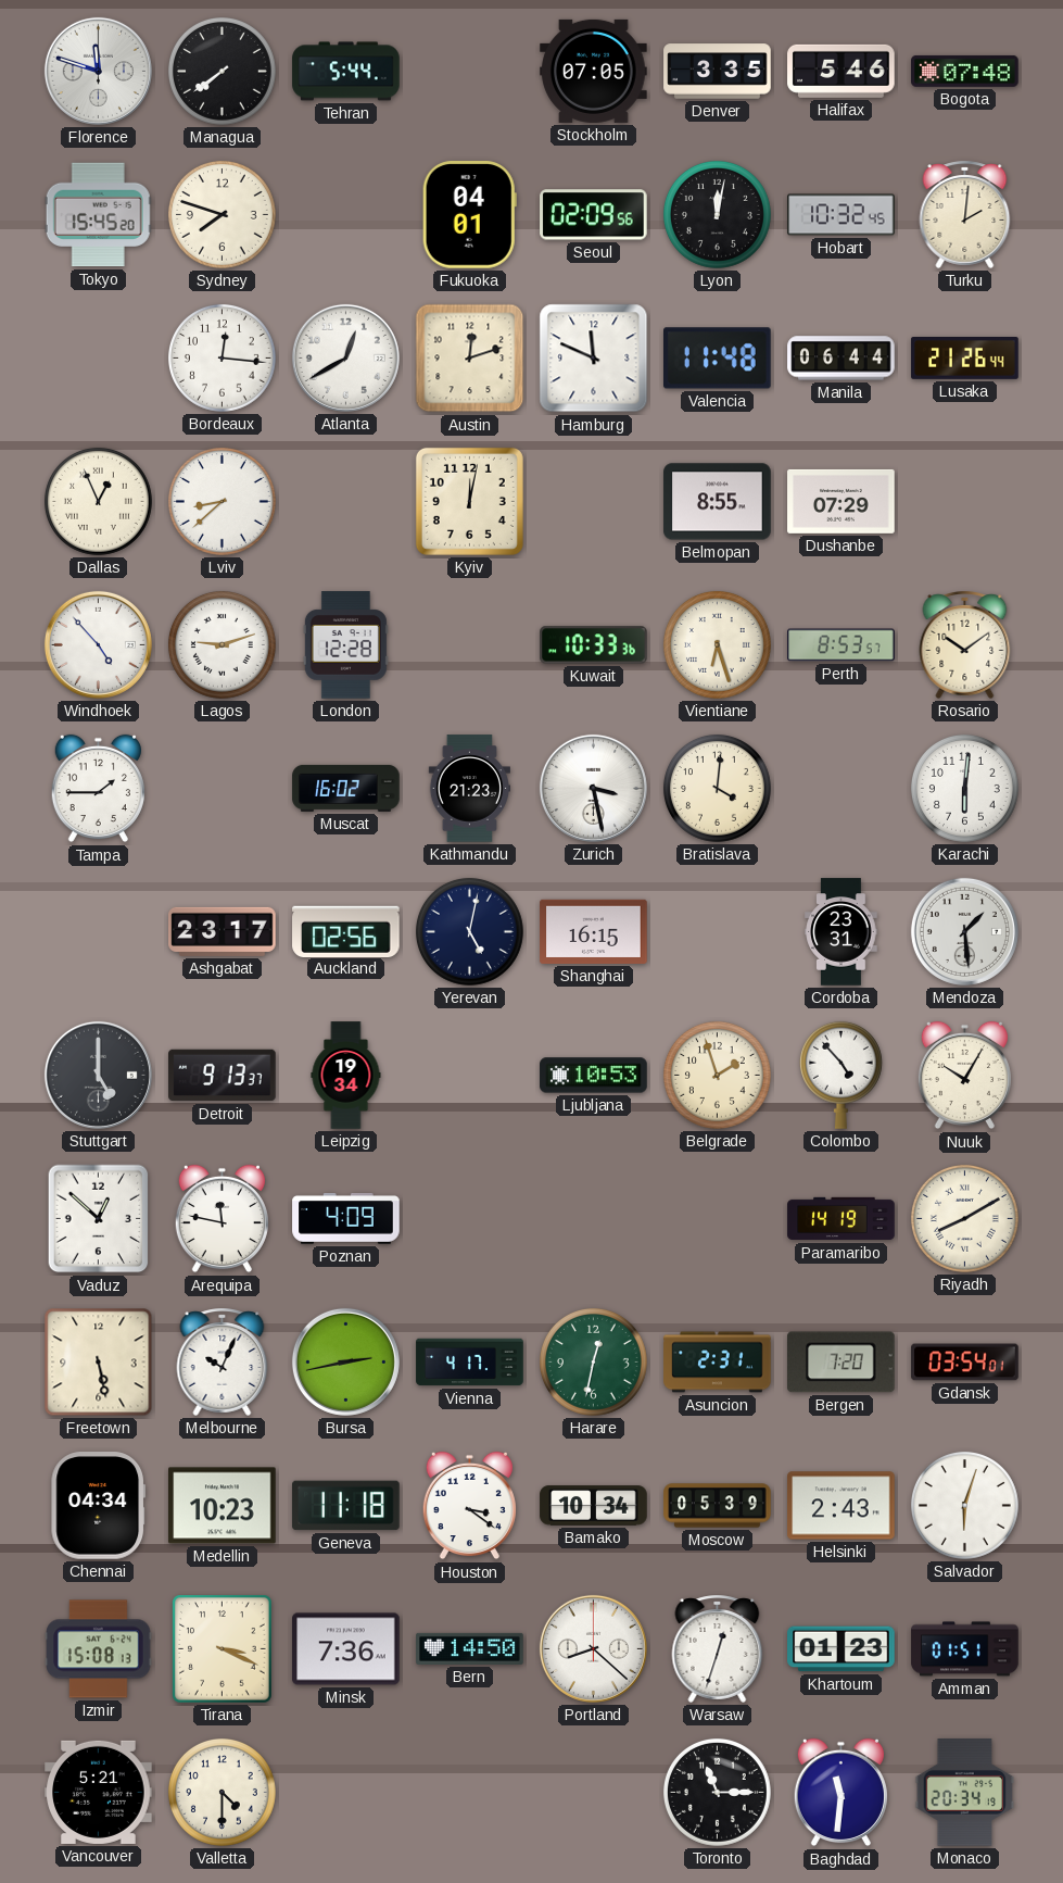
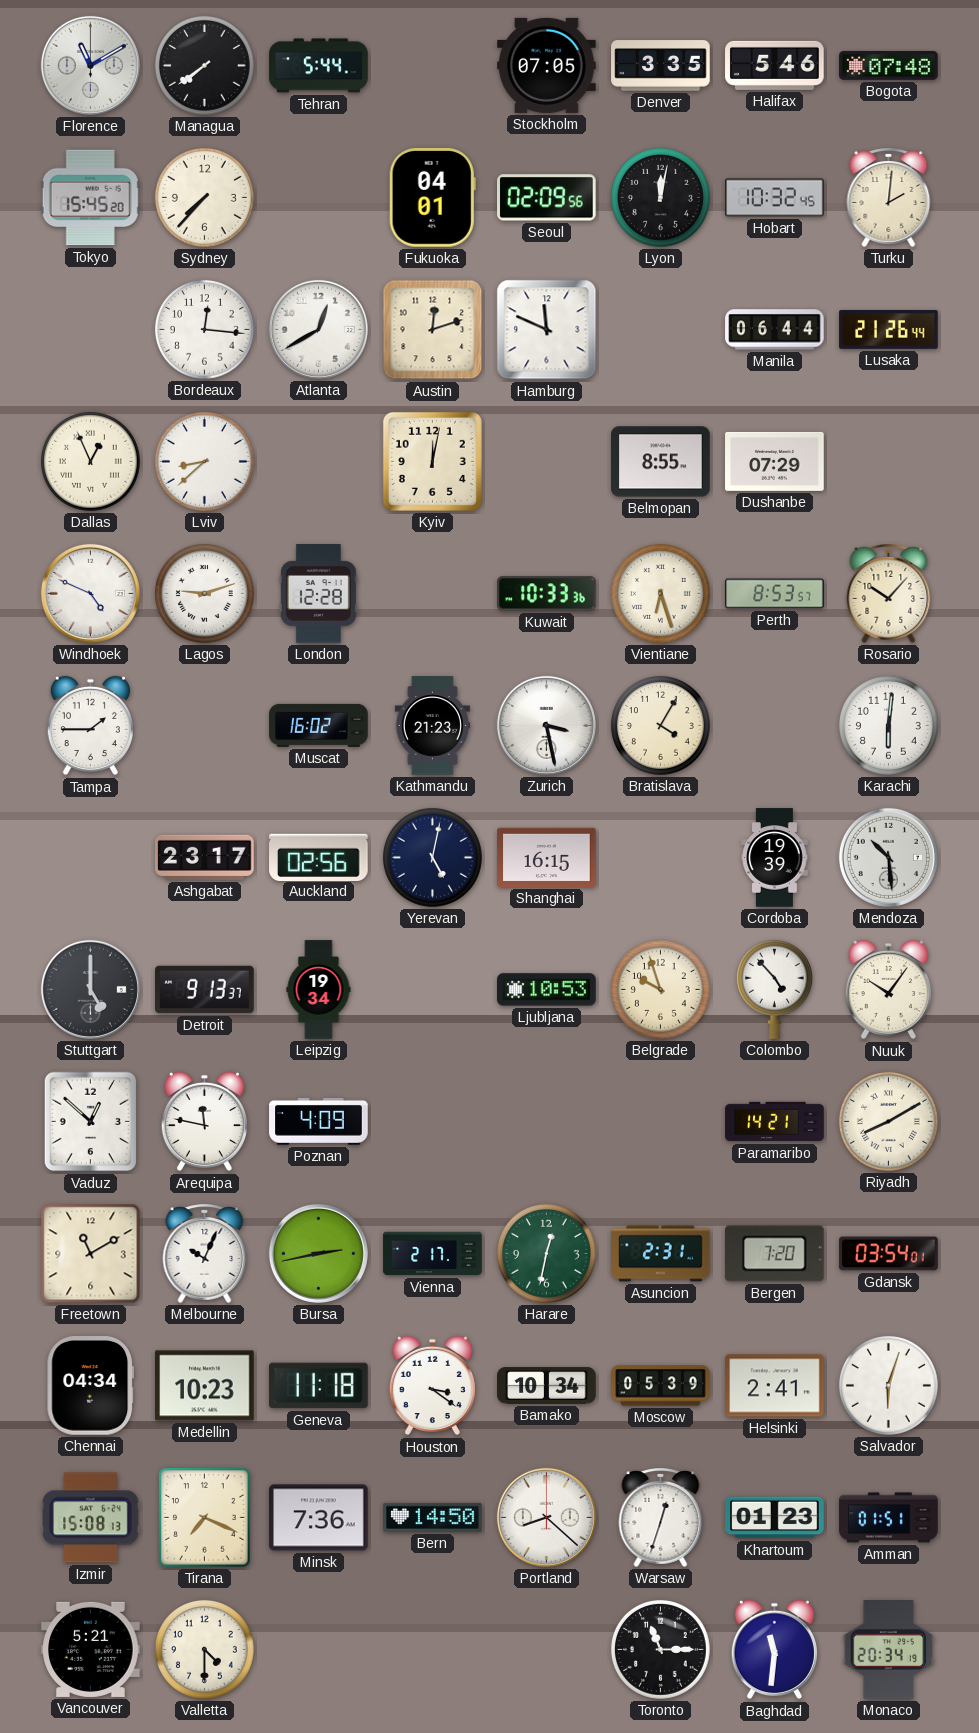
Florence: 11:48 -> 11:10 (90, 65)
Sydney: 7:48 -> 7:37 (204, 197)
Valencia: 11:48 -> none (718, 359)
Windhoek: 4:53 -> 4:49 (90, 593)
Rosario: 10:09 -> 10:07 (889, 593)
Bratislava: 4:01 -> 4:05 (660, 725)
Cordoba: 23:31 -> 19:39 (775, 858)
Mendoza: 1:29 -> 10:29 (888, 857)
Belgrade: 1:57 -> 9:57 (660, 989)
Nuuk: 10:05 -> 10:06 (888, 990)
Paramaribo: 14:19 -> 14:21 (775, 1122)
Freetown: 5:28 -> 11:10 (91, 1254)
Vienna: 4:17 -> 2:17 (433, 1254)
Helsinki: 2:43 -> 2:41 (775, 1386)
Tirana: 3:19 -> 7:19 (205, 1518)
